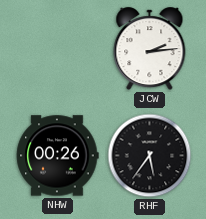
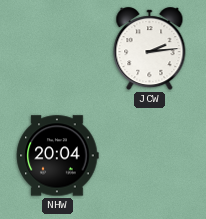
NHW: 00:26 -> 20:04 (57, 156)
RHF: 5:36 -> none (150, 156)
